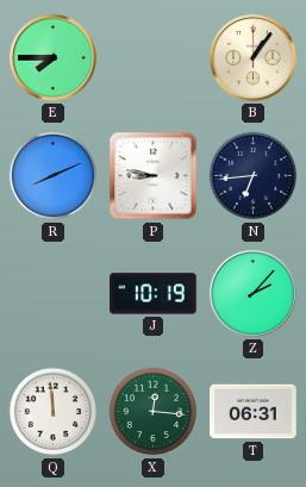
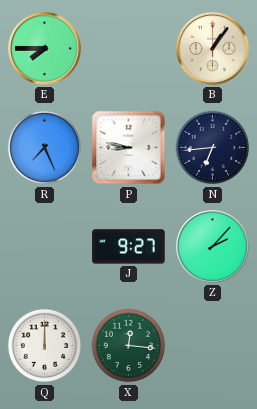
R: 8:11 -> 7:26 (45, 148)
J: 10:19 -> 9:27 (129, 247)
Q: 11:59 -> 12:00 (45, 346)
T: 06:31 -> none (254, 412)
